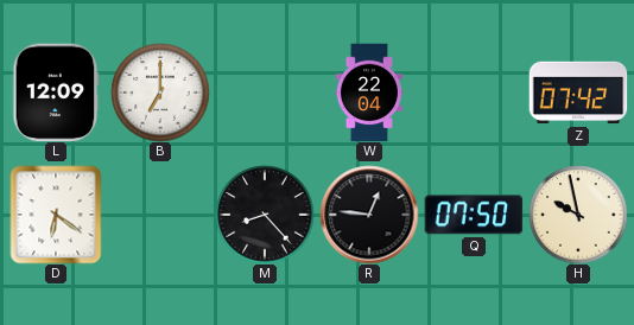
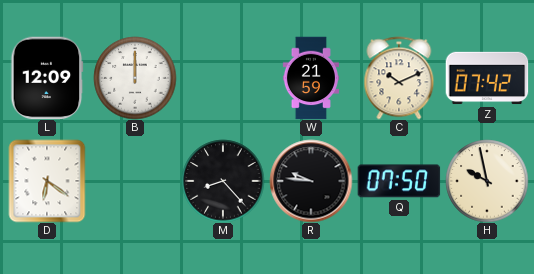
B: 7:00 -> 12:00 (135, 78)
W: 22:04 -> 21:59 (311, 78)
C: none -> 10:11 (399, 78)
R: 12:46 -> 9:46 (311, 181)
